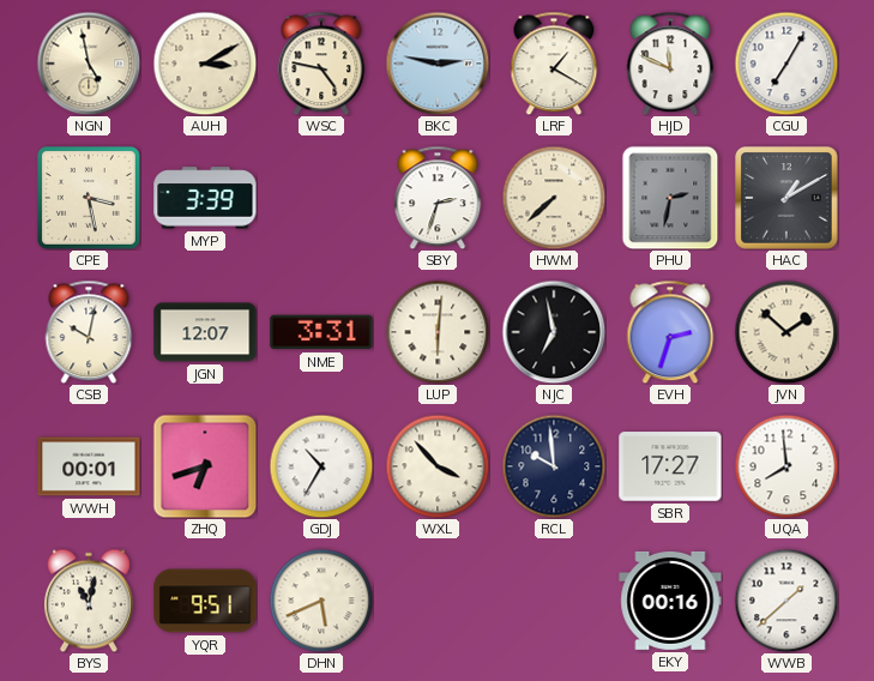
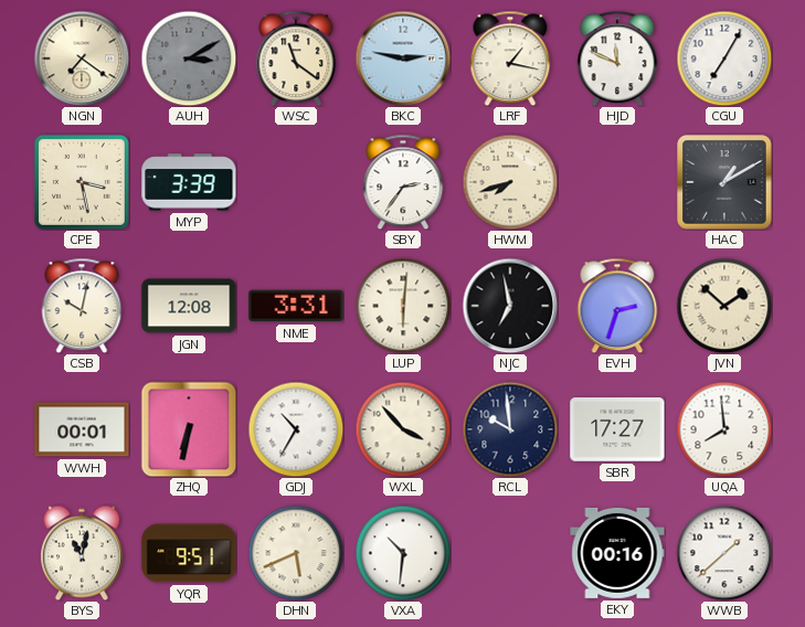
NGN: 4:58 -> 7:21 (82, 59)
AUH dial: cream -> grey (189, 59)
WSC: 4:47 -> 11:21 (296, 59)
LRF: 1:20 -> 1:17 (510, 59)
SBY: 2:33 -> 2:36 (403, 182)
HWM: 7:38 -> 7:42 (510, 182)
PHU: 2:32 -> none (670, 198)
JGN: 12:07 -> 12:08 (189, 306)
ZHQ: 6:42 -> 6:32 (189, 429)
VXA: none -> 10:31 (403, 553)
